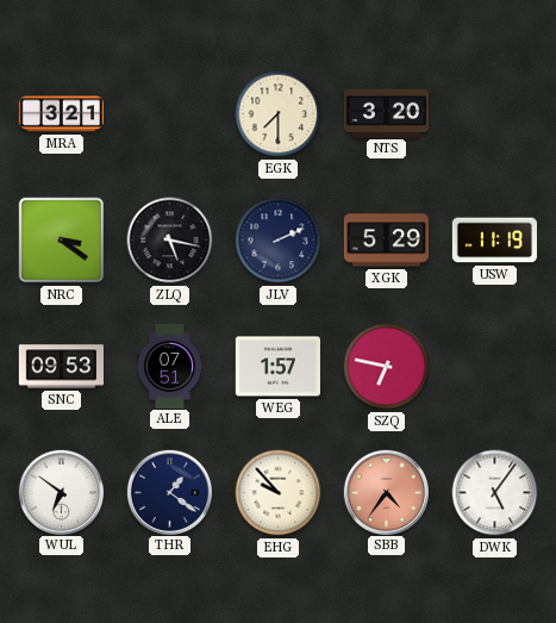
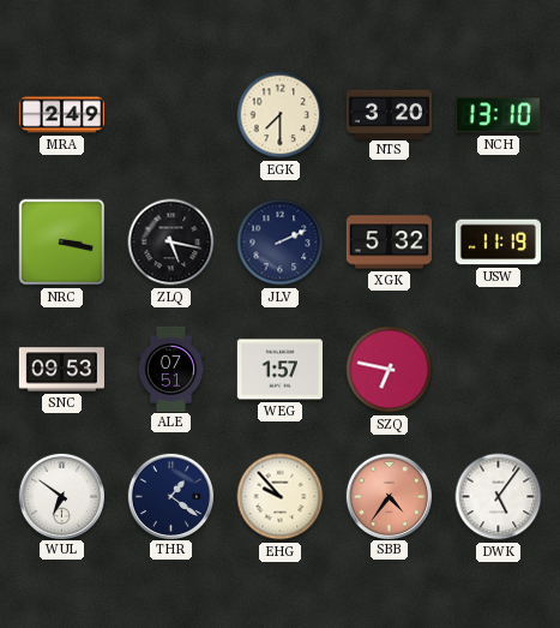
MRA: 3:21 -> 2:49 (61, 115)
NCH: none -> 13:10 (498, 115)
NRC: 3:21 -> 3:17 (62, 243)
XGK: 5:29 -> 5:32 (389, 243)
